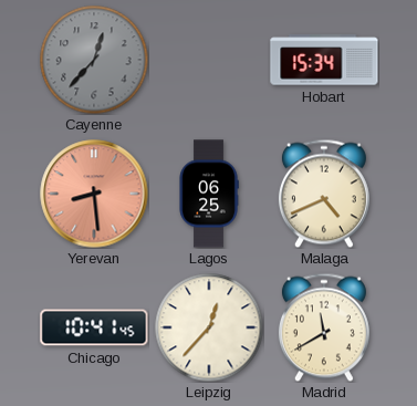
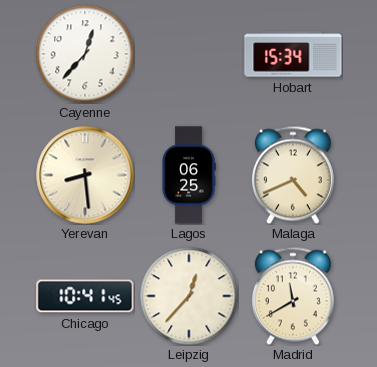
Cayenne dial: grey -> white (85, 54)
Yerevan dial: salmon -> cream (85, 175)
